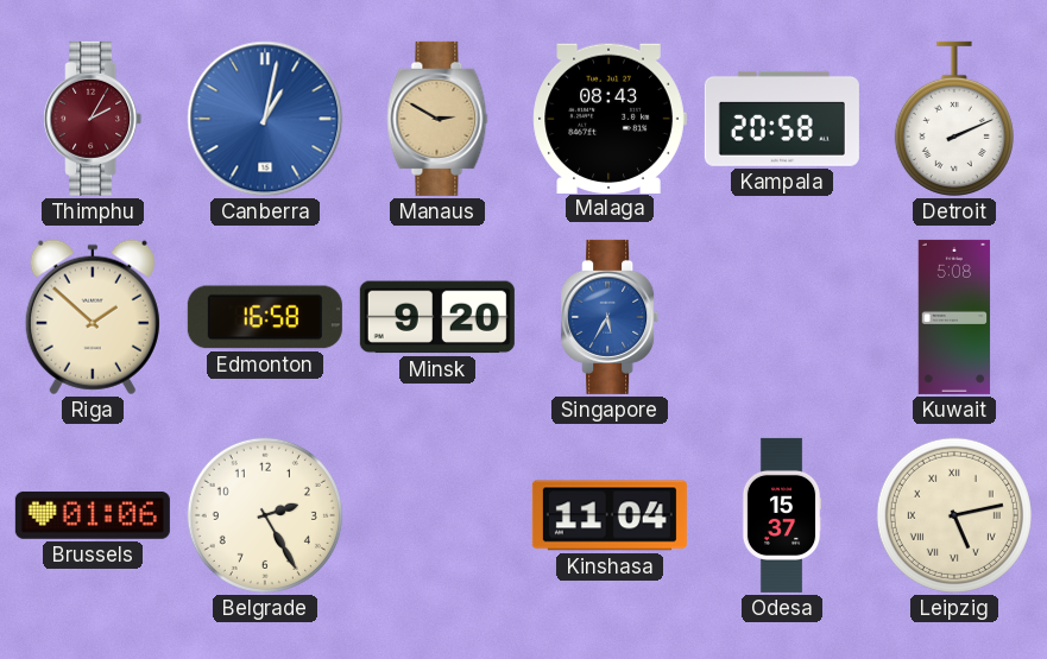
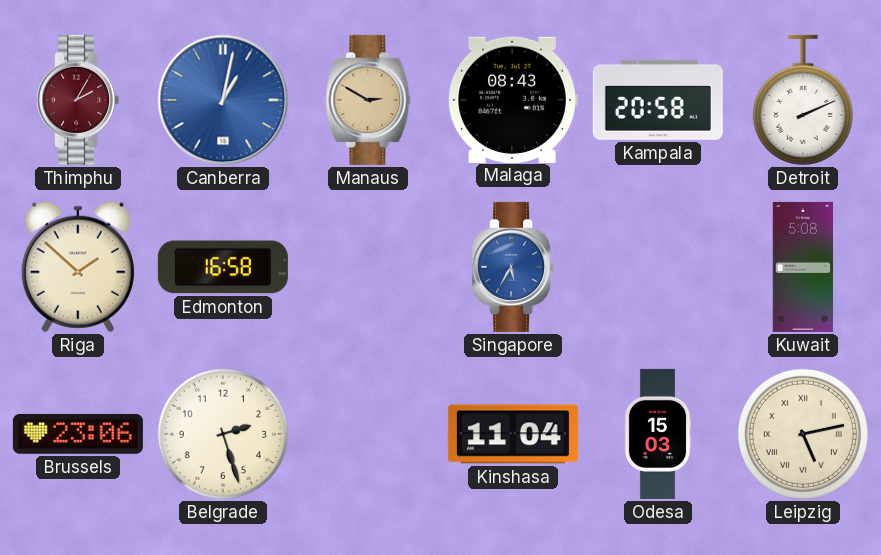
Minsk: 9:20 -> none (437, 317)
Brussels: 01:06 -> 23:06 (78, 434)
Belgrade: 2:25 -> 2:27 (223, 434)
Odesa: 15:37 -> 15:03 (658, 434)
